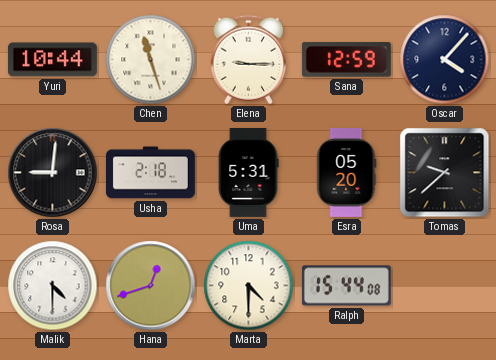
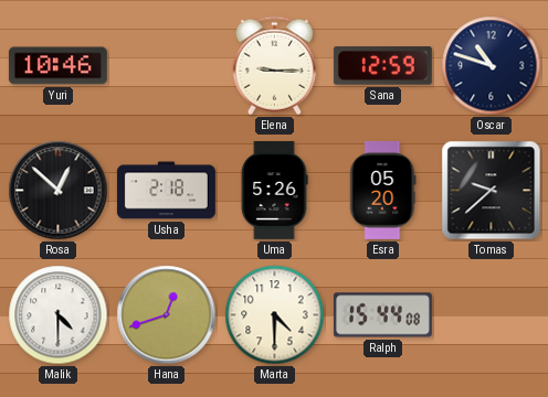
Yuri: 10:44 -> 10:46 (57, 66)
Chen: 11:27 -> none (151, 60)
Oscar: 4:07 -> 10:48 (492, 66)
Rosa: 9:01 -> 12:52 (59, 191)
Uma: 5:31 -> 5:26 (274, 190)
